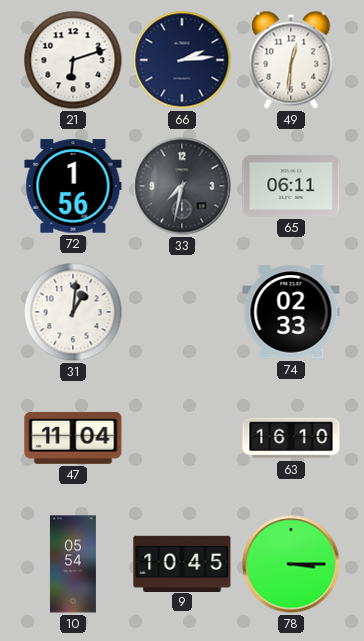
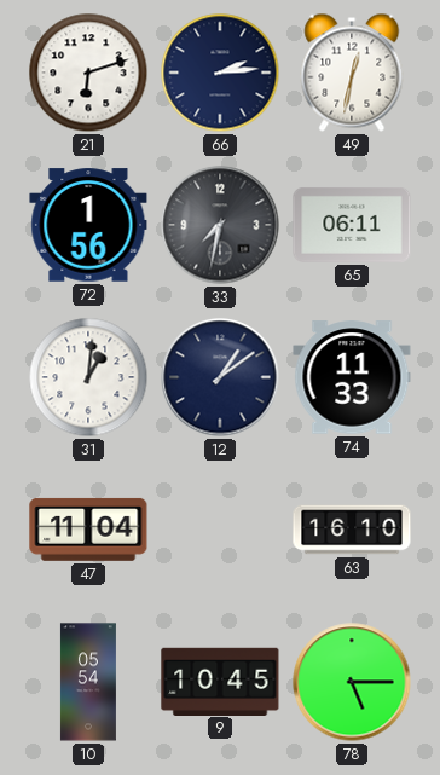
49: 12:31 -> 12:32 (352, 73)
12: none -> 1:09 (220, 377)
74: 02:33 -> 11:33 (352, 377)
78: 3:15 -> 5:15 (352, 682)
